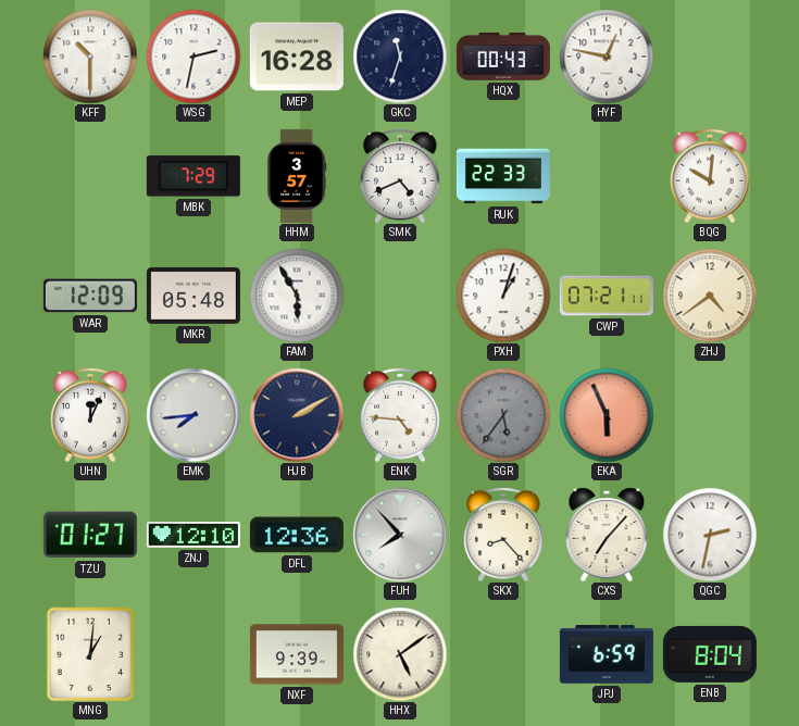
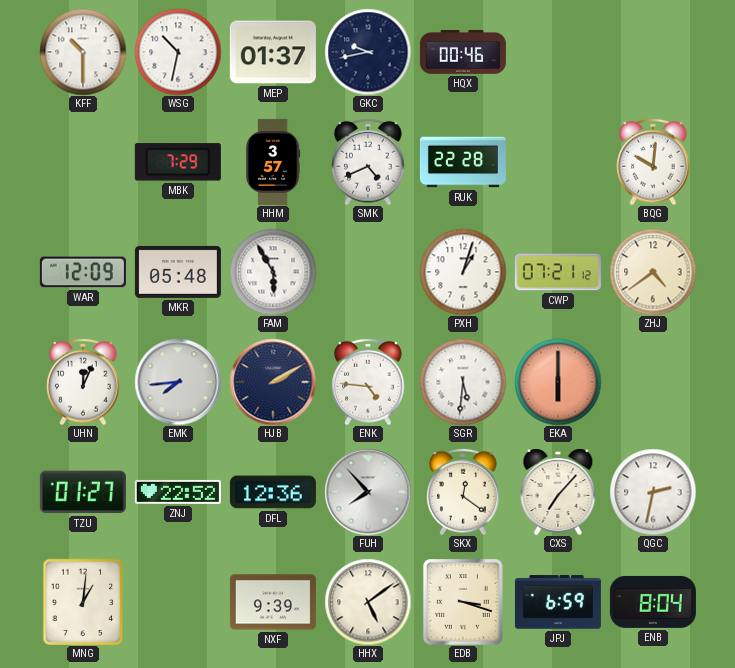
WSG: 2:32 -> 10:32 (178, 52)
MEP: 16:28 -> 01:37 (273, 52)
GKC: 11:33 -> 9:43 (368, 52)
HQX: 00:43 -> 00:46 (463, 52)
HYF: 12:47 -> none (607, 57)
RUK: 22:33 -> 22:28 (463, 162)
CWP: 07:21:11 -> 07:21:12 (558, 272)
SGR: 5:36 -> 5:31 (463, 382)
SGR dial: grey -> white (463, 382)
EKA: 5:56 -> 6:00 (558, 382)
ZNJ: 12:10 -> 22:52 (178, 492)
SKX: 8:23 -> 12:21 (463, 492)
EDB: none -> 3:18 (463, 602)
